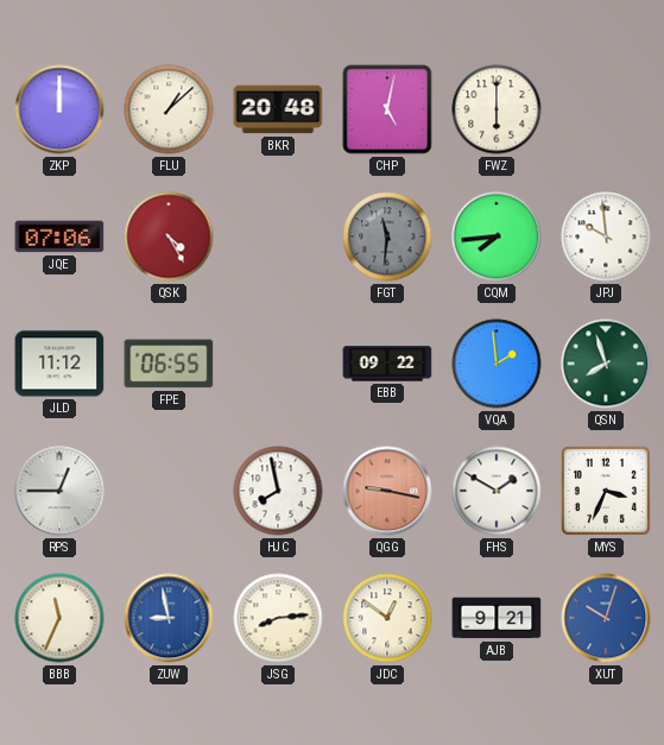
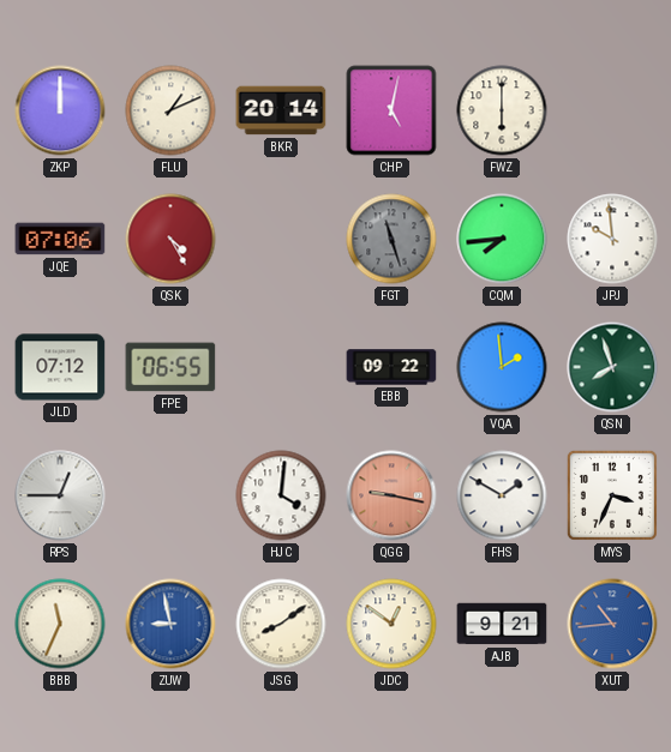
FLU: 1:08 -> 1:11 (170, 110)
BKR: 20:48 -> 20:14 (281, 110)
FGT: 11:31 -> 11:27 (391, 239)
JLD: 11:12 -> 07:12 (60, 367)
HJC: 7:58 -> 4:01 (281, 495)
JSG: 8:14 -> 8:09 (281, 624)
XUT: 10:03 -> 10:44 (612, 624)
